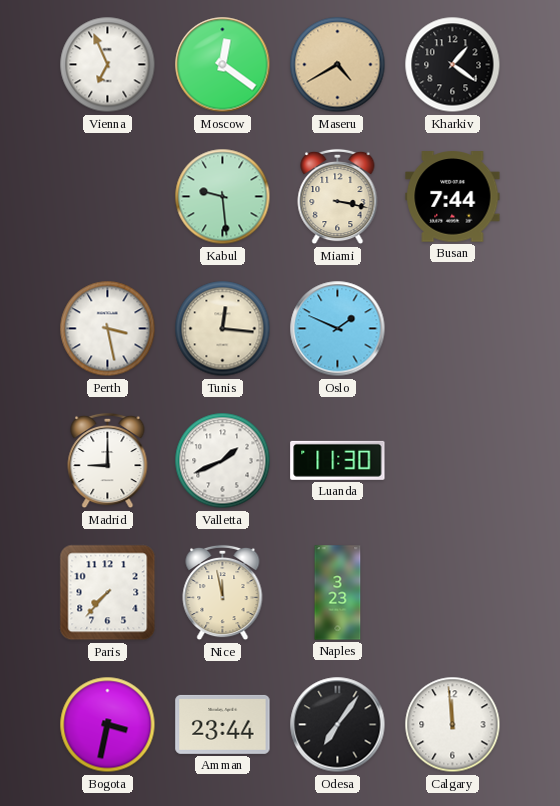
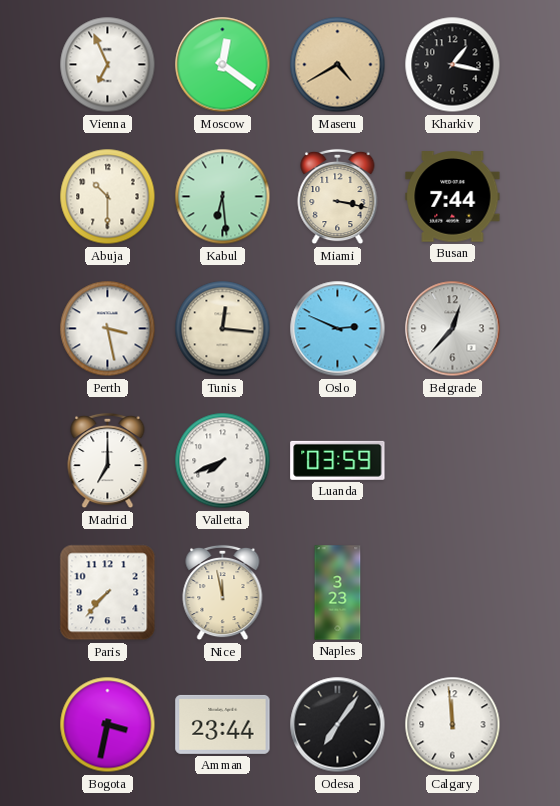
Kharkiv: 1:21 -> 1:17 (453, 65)
Abuja: none -> 10:30 (108, 197)
Kabul: 9:29 -> 6:29 (223, 197)
Oslo: 1:49 -> 2:49 (338, 329)
Belgrade: none -> 12:37 (453, 329)
Madrid: 9:00 -> 7:00 (108, 461)
Valletta: 1:41 -> 7:41 (223, 461)
Luanda: 11:30 -> 03:59 (338, 460)
